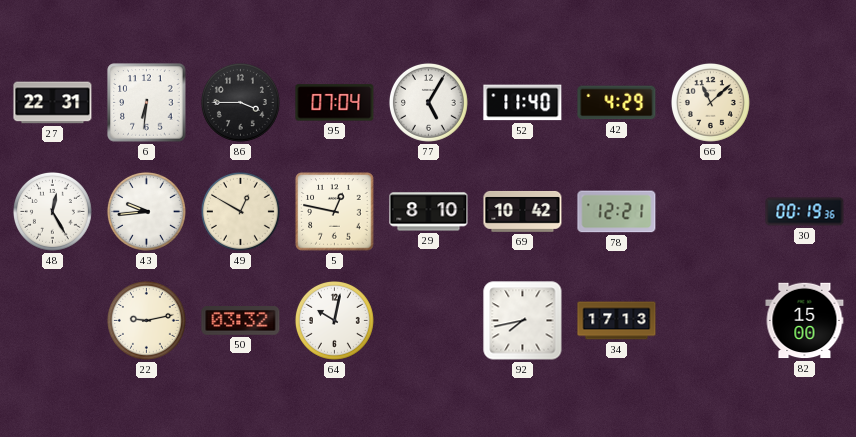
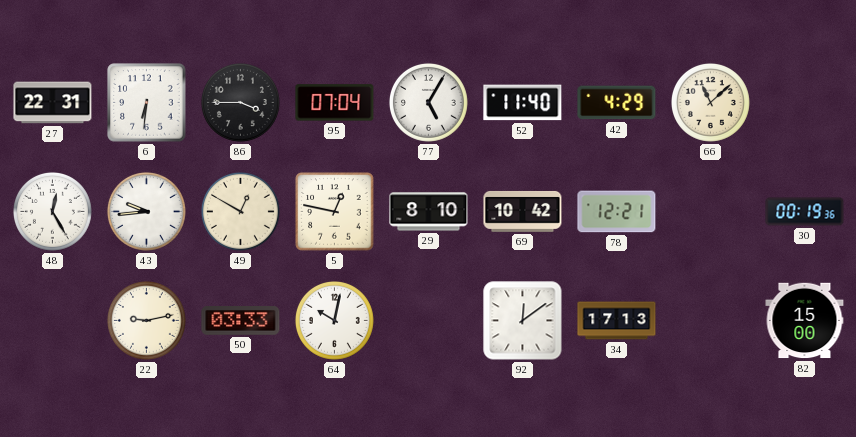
50: 03:32 -> 03:33 (241, 321)
92: 7:43 -> 12:09 (523, 321)
